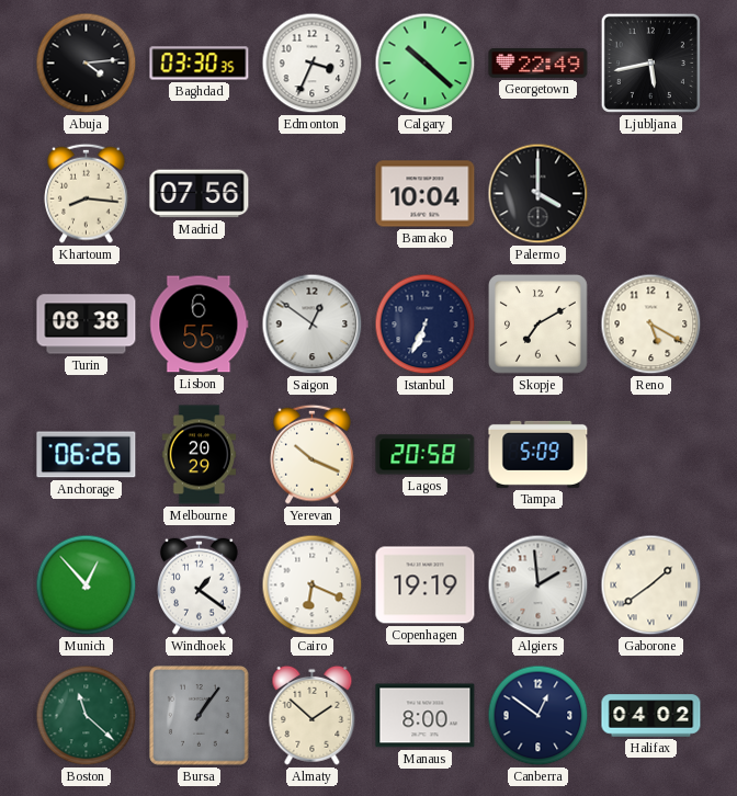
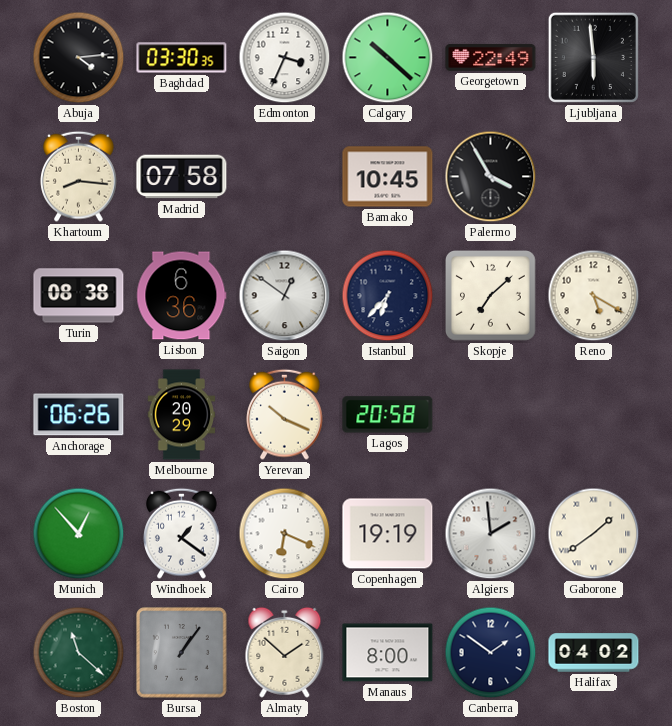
Ljubljana: 5:43 -> 5:59 (593, 57)
Madrid: 07:56 -> 07:58 (182, 177)
Bamako: 10:04 -> 10:45 (388, 177)
Palermo: 4:00 -> 3:55 (491, 177)
Lisbon: 6:55 -> 6:36 (182, 296)
Istanbul: 6:34 -> 6:37 (388, 296)
Skopje: 7:10 -> 7:08 (491, 296)
Tampa: 5:09 -> none (538, 454)
Canberra: 12:51 -> 1:51 (491, 653)
